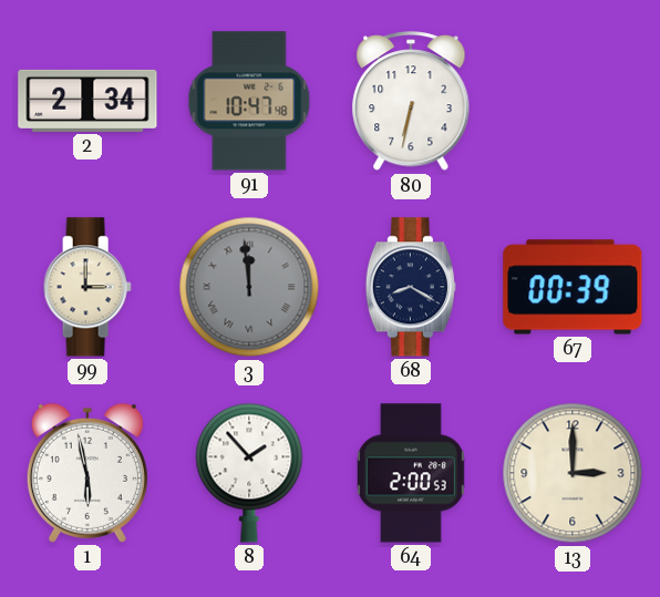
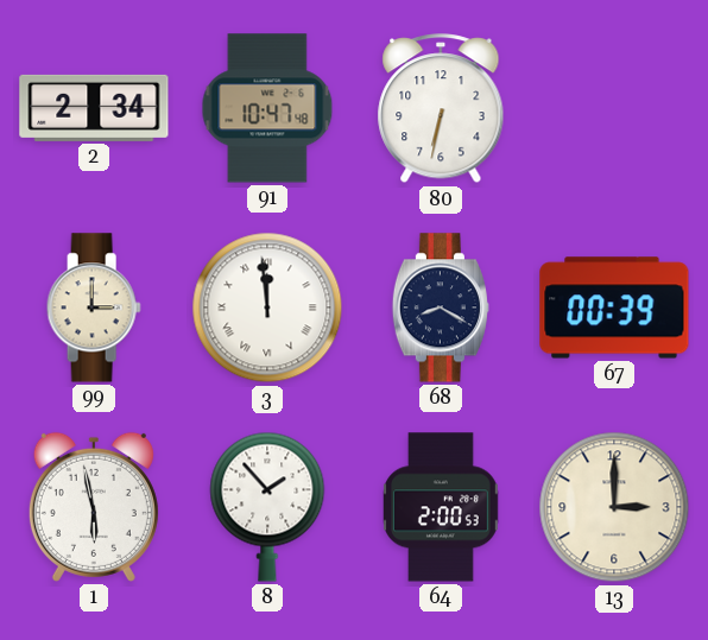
3 dial: grey -> white (267, 308)
